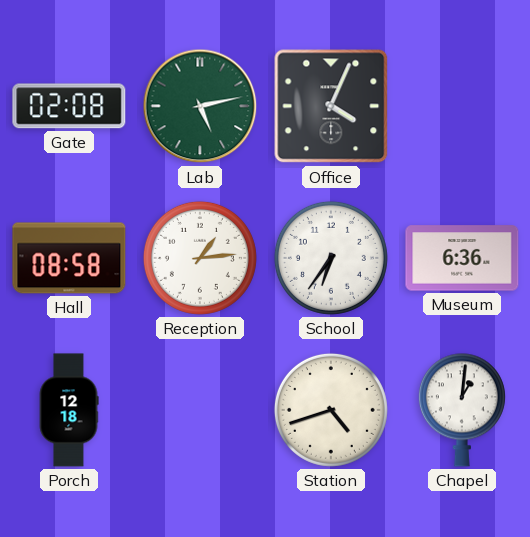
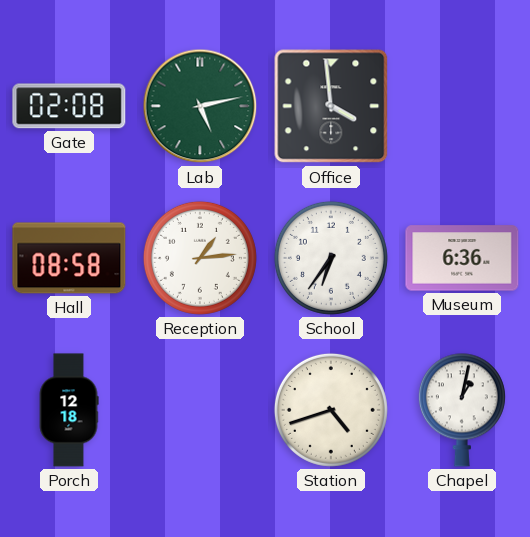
Office: 4:04 -> 3:59 (331, 106)
Chapel: 1:01 -> 1:02 (462, 410)
